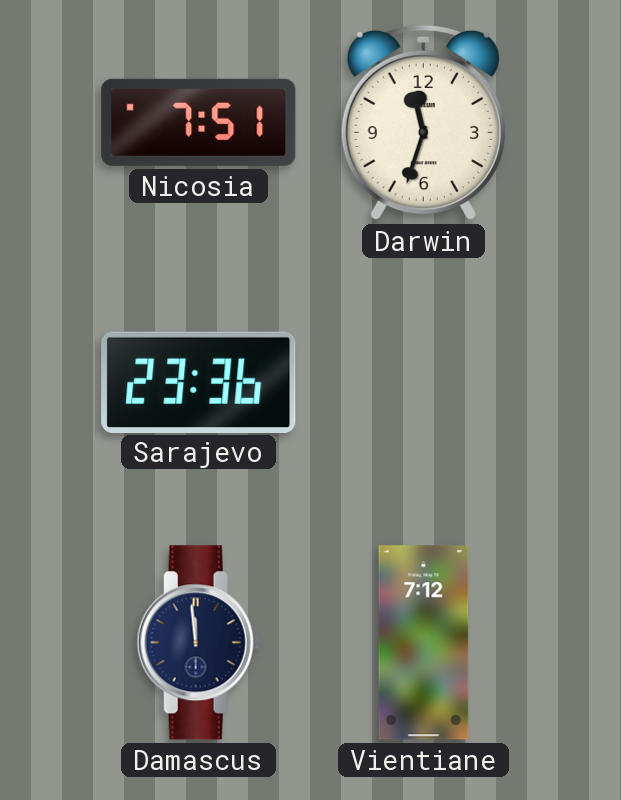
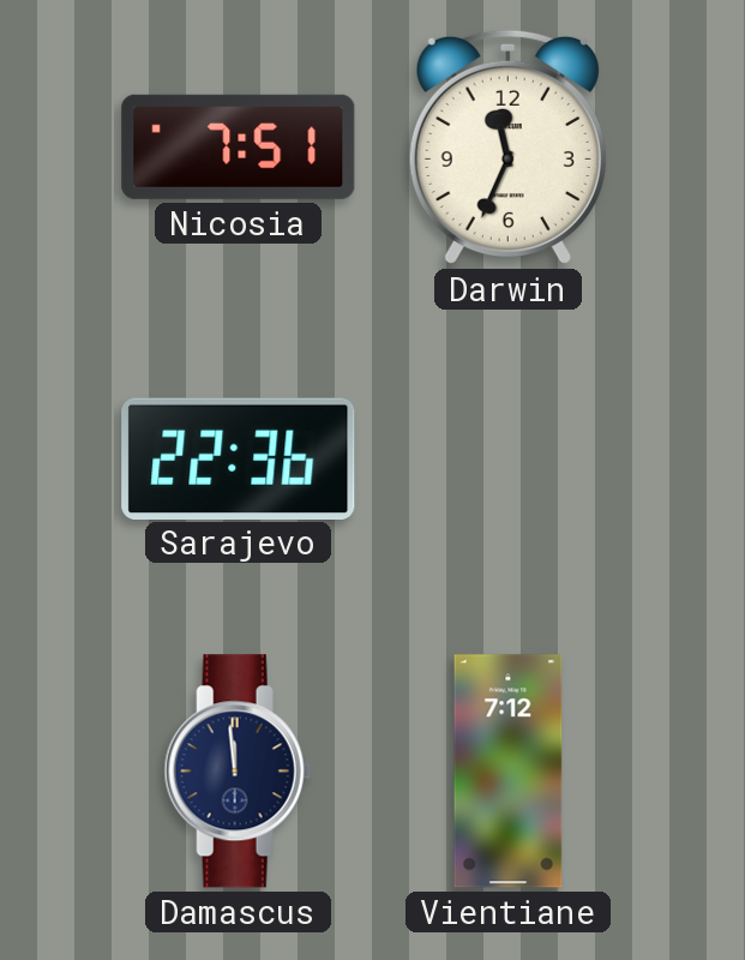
Darwin: 11:33 -> 11:34 (507, 148)
Sarajevo: 23:36 -> 22:36 (239, 458)
